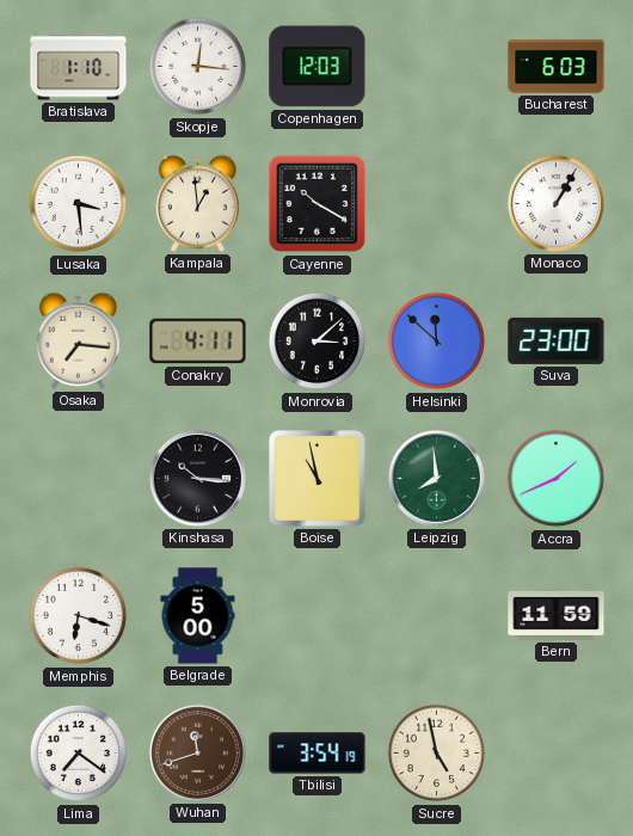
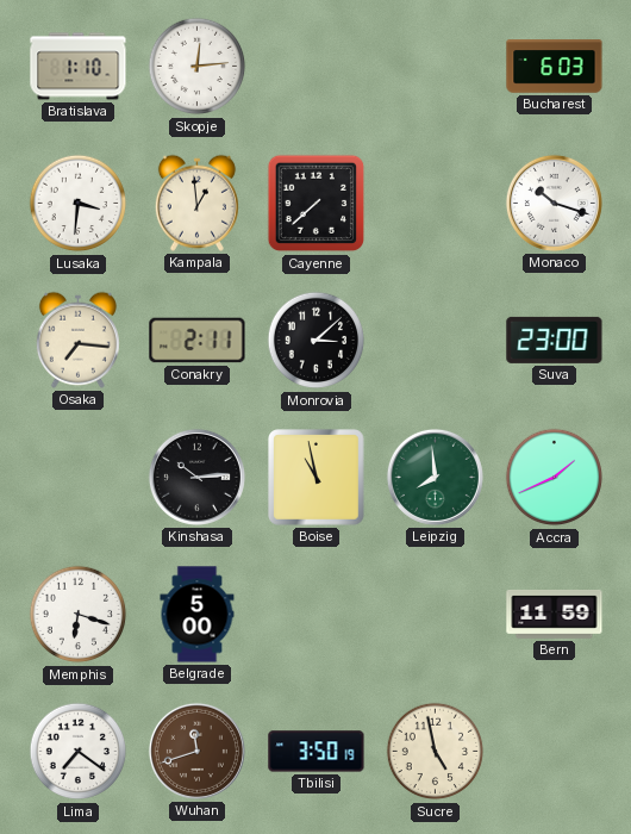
Skopje: 12:16 -> 12:14 (198, 67)
Copenhagen: 12:03 -> none (318, 67)
Lusaka: 3:29 -> 3:31 (79, 204)
Cayenne: 10:20 -> 7:38 (317, 204)
Monaco: 1:05 -> 10:18 (554, 203)
Conakry: 4:11 -> 2:11 (198, 341)
Helsinki: 11:52 -> none (437, 342)
Kinshasa: 10:16 -> 10:14 (196, 477)
Tbilisi: 3:54 -> 3:50 (317, 752)
